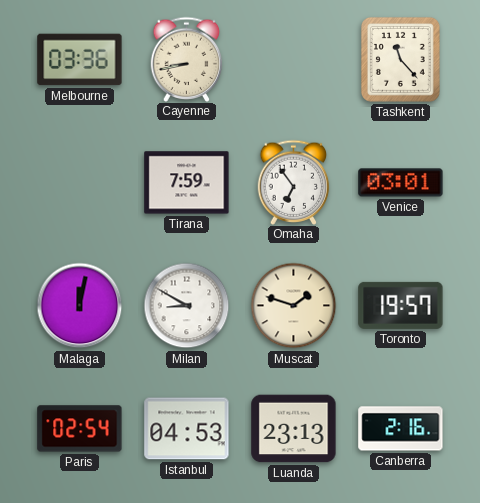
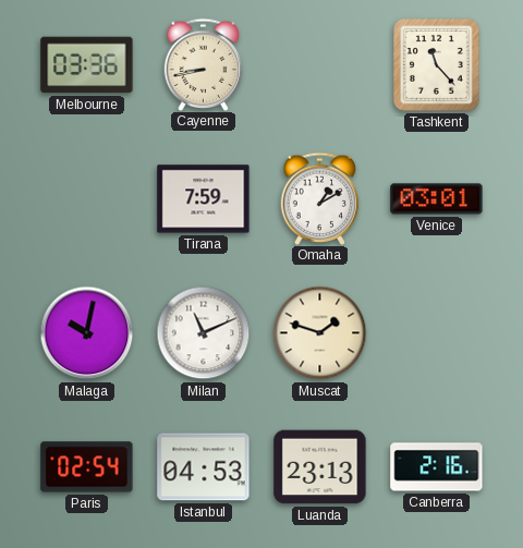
Omaha: 6:54 -> 1:10 (320, 198)
Malaga: 12:02 -> 10:02 (87, 333)
Milan: 8:50 -> 11:11 (204, 333)
Toronto: 19:57 -> none (401, 305)
